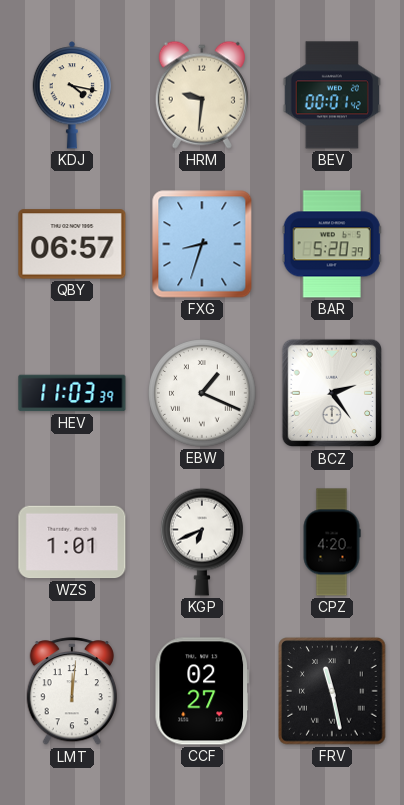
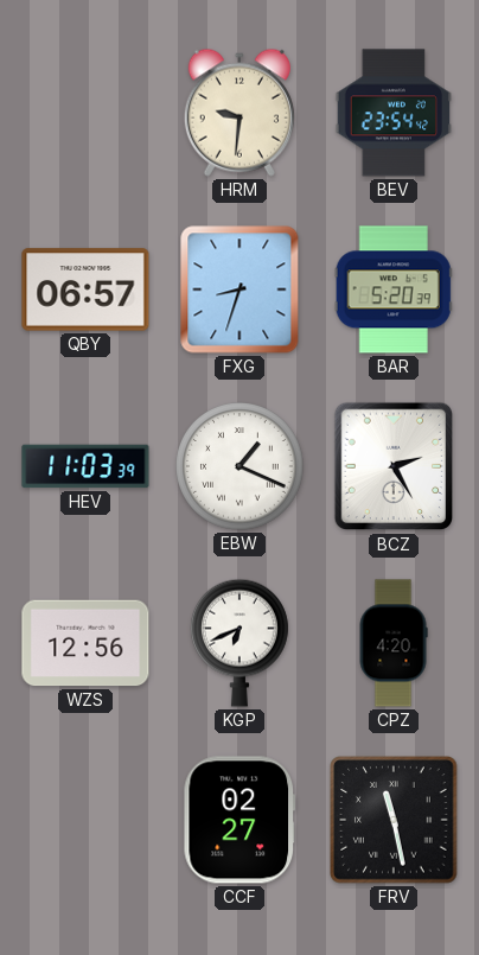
KDJ: 4:17 -> none (72, 95)
BEV: 00:01 -> 23:54 (392, 113)
BCZ: 2:24 -> 2:25 (392, 466)
WZS: 1:01 -> 12:56 (85, 643)
LMT: 12:01 -> none (71, 692)
